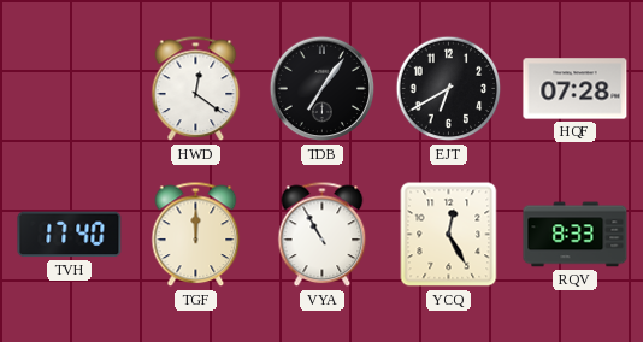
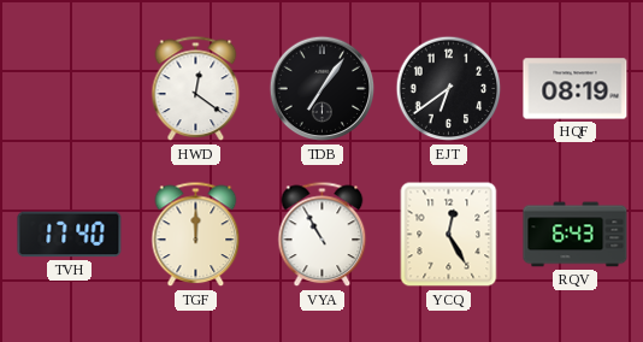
EJT: 6:40 -> 6:39 (449, 89)
HQF: 07:28 -> 08:19 (576, 89)
RQV: 8:33 -> 6:43 (576, 235)
